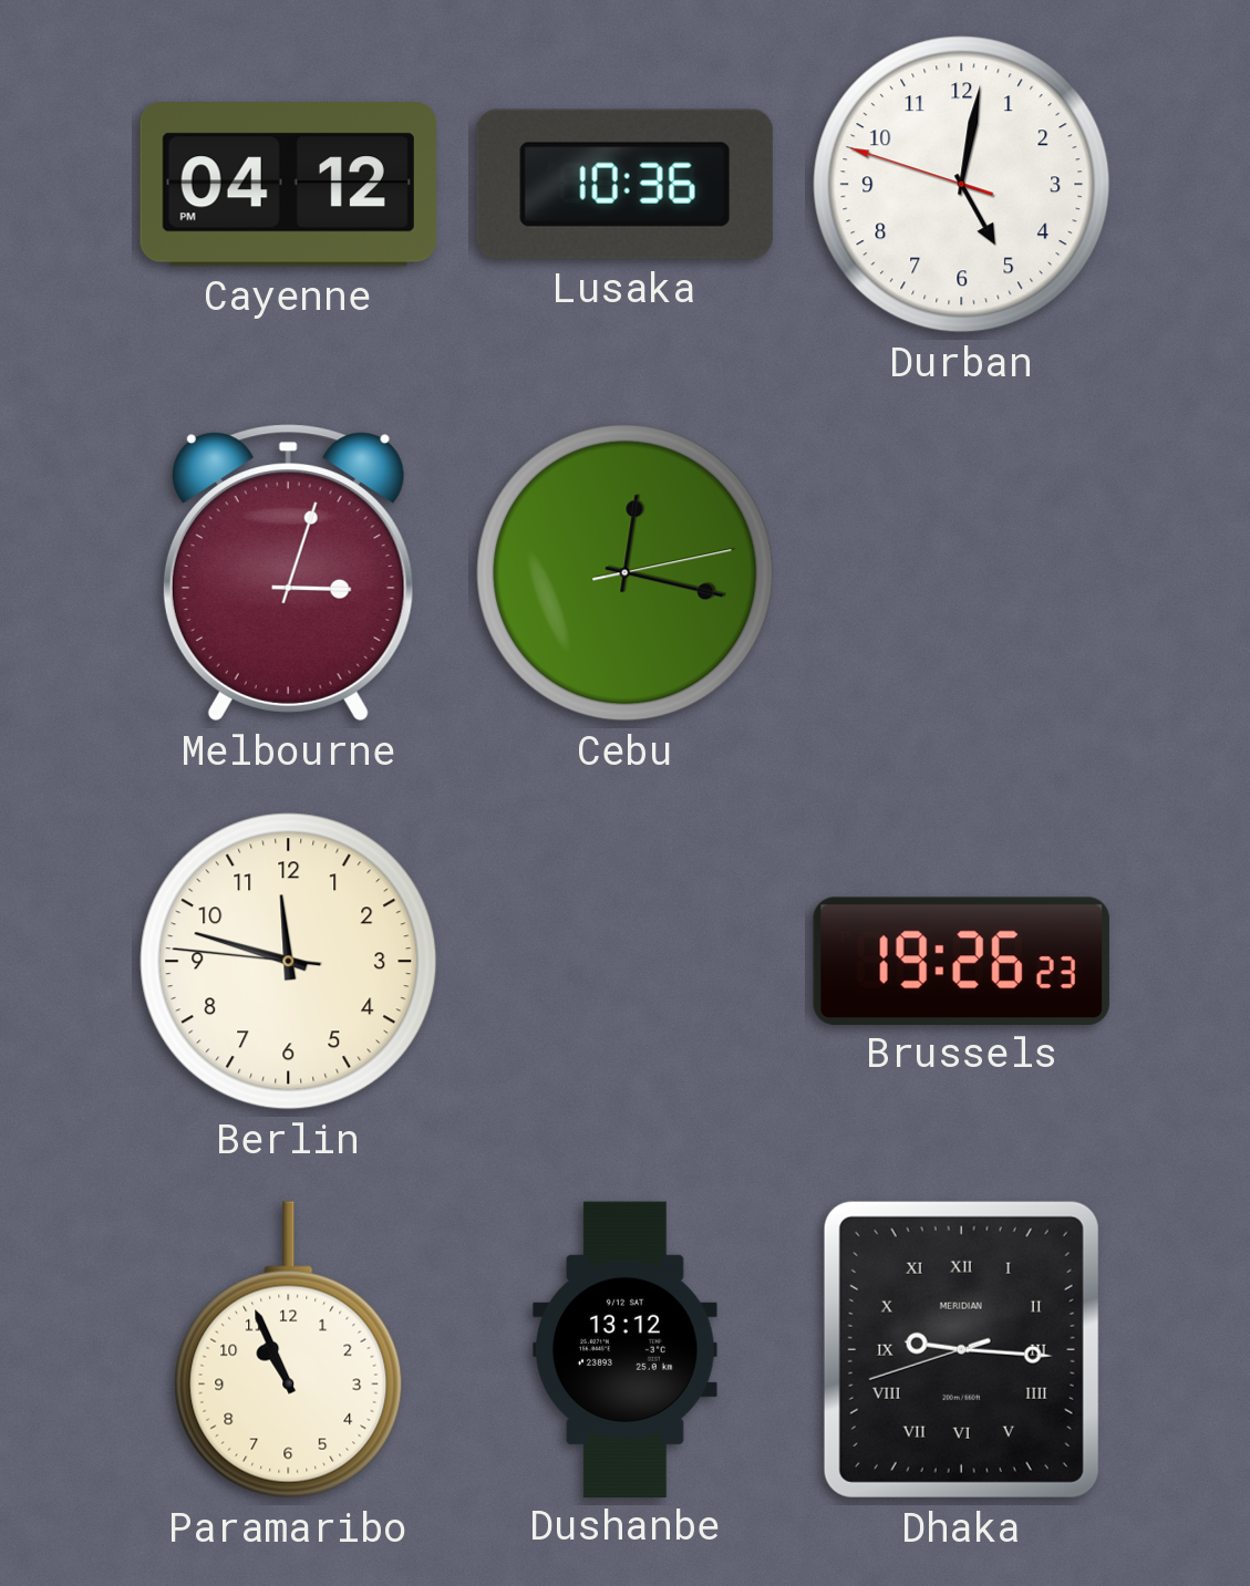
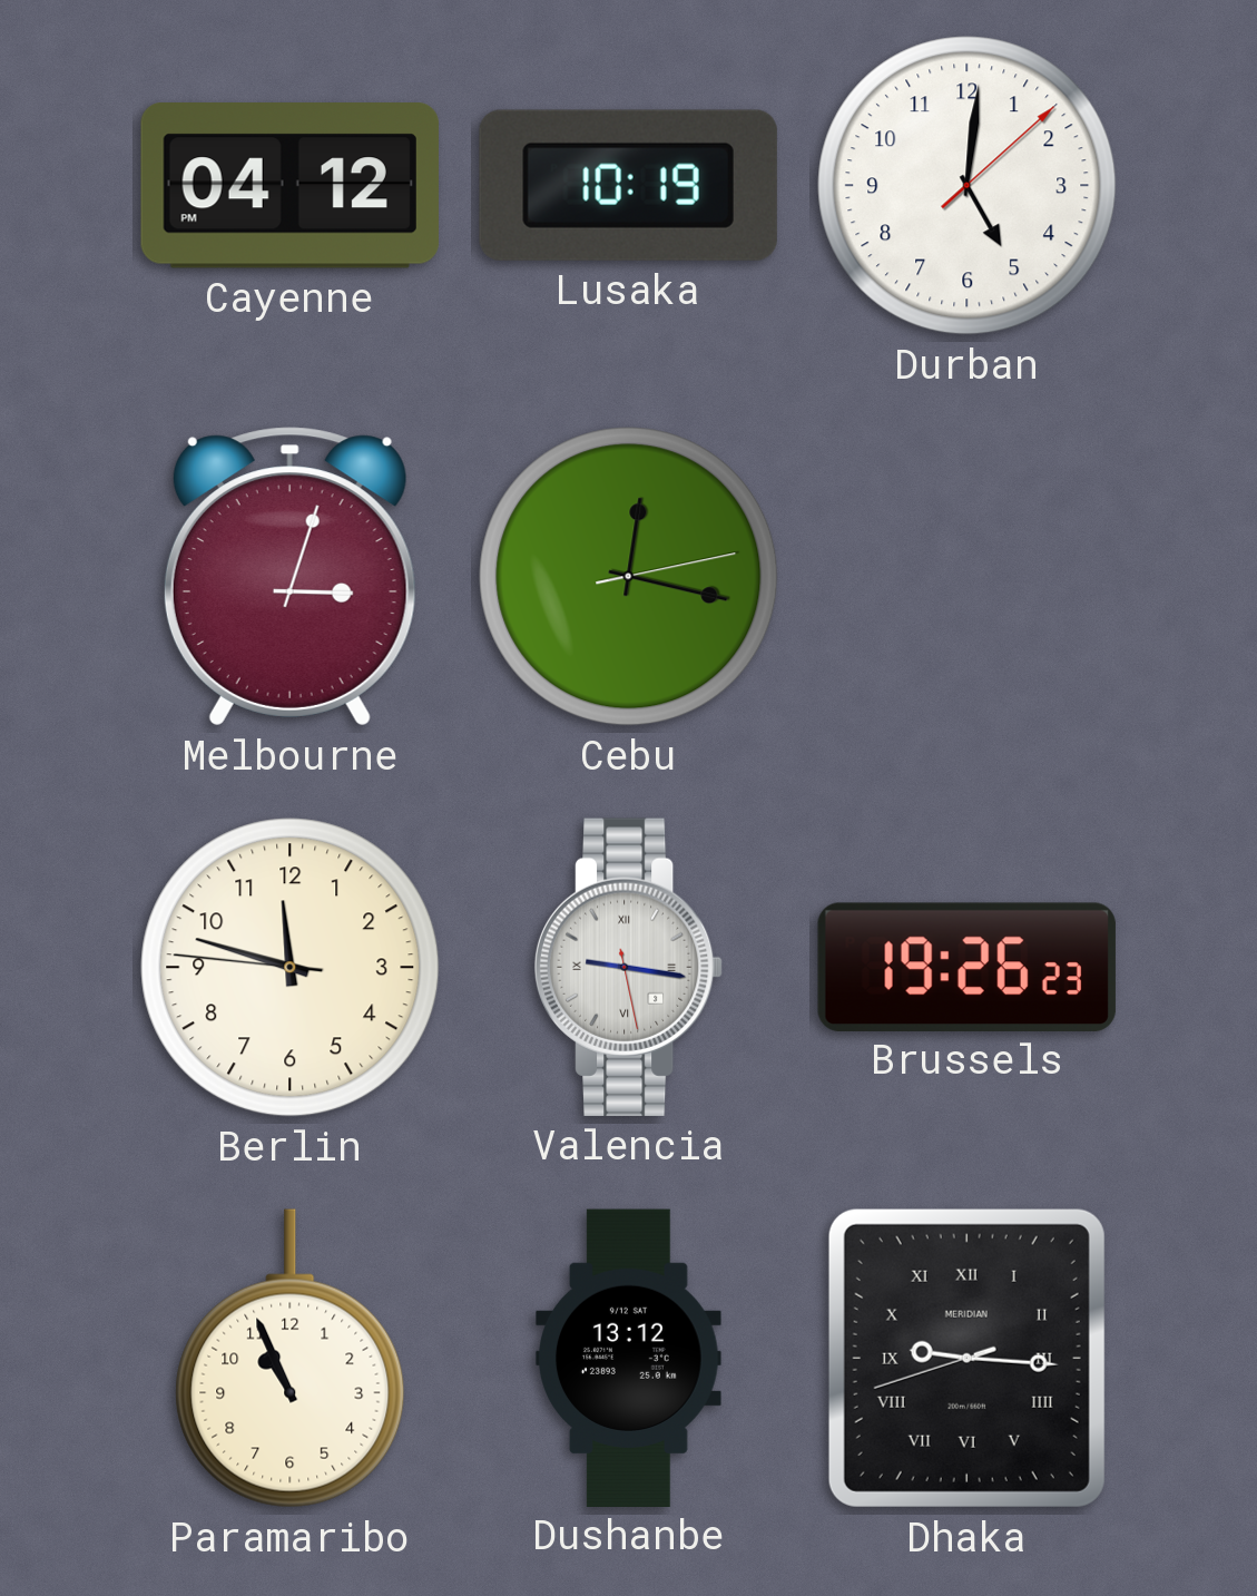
Lusaka: 10:36 -> 10:19 (628, 185)
Durban: 5:01:48 -> 5:01:08 (968, 186)
Valencia: none -> 9:16 (629, 967)
